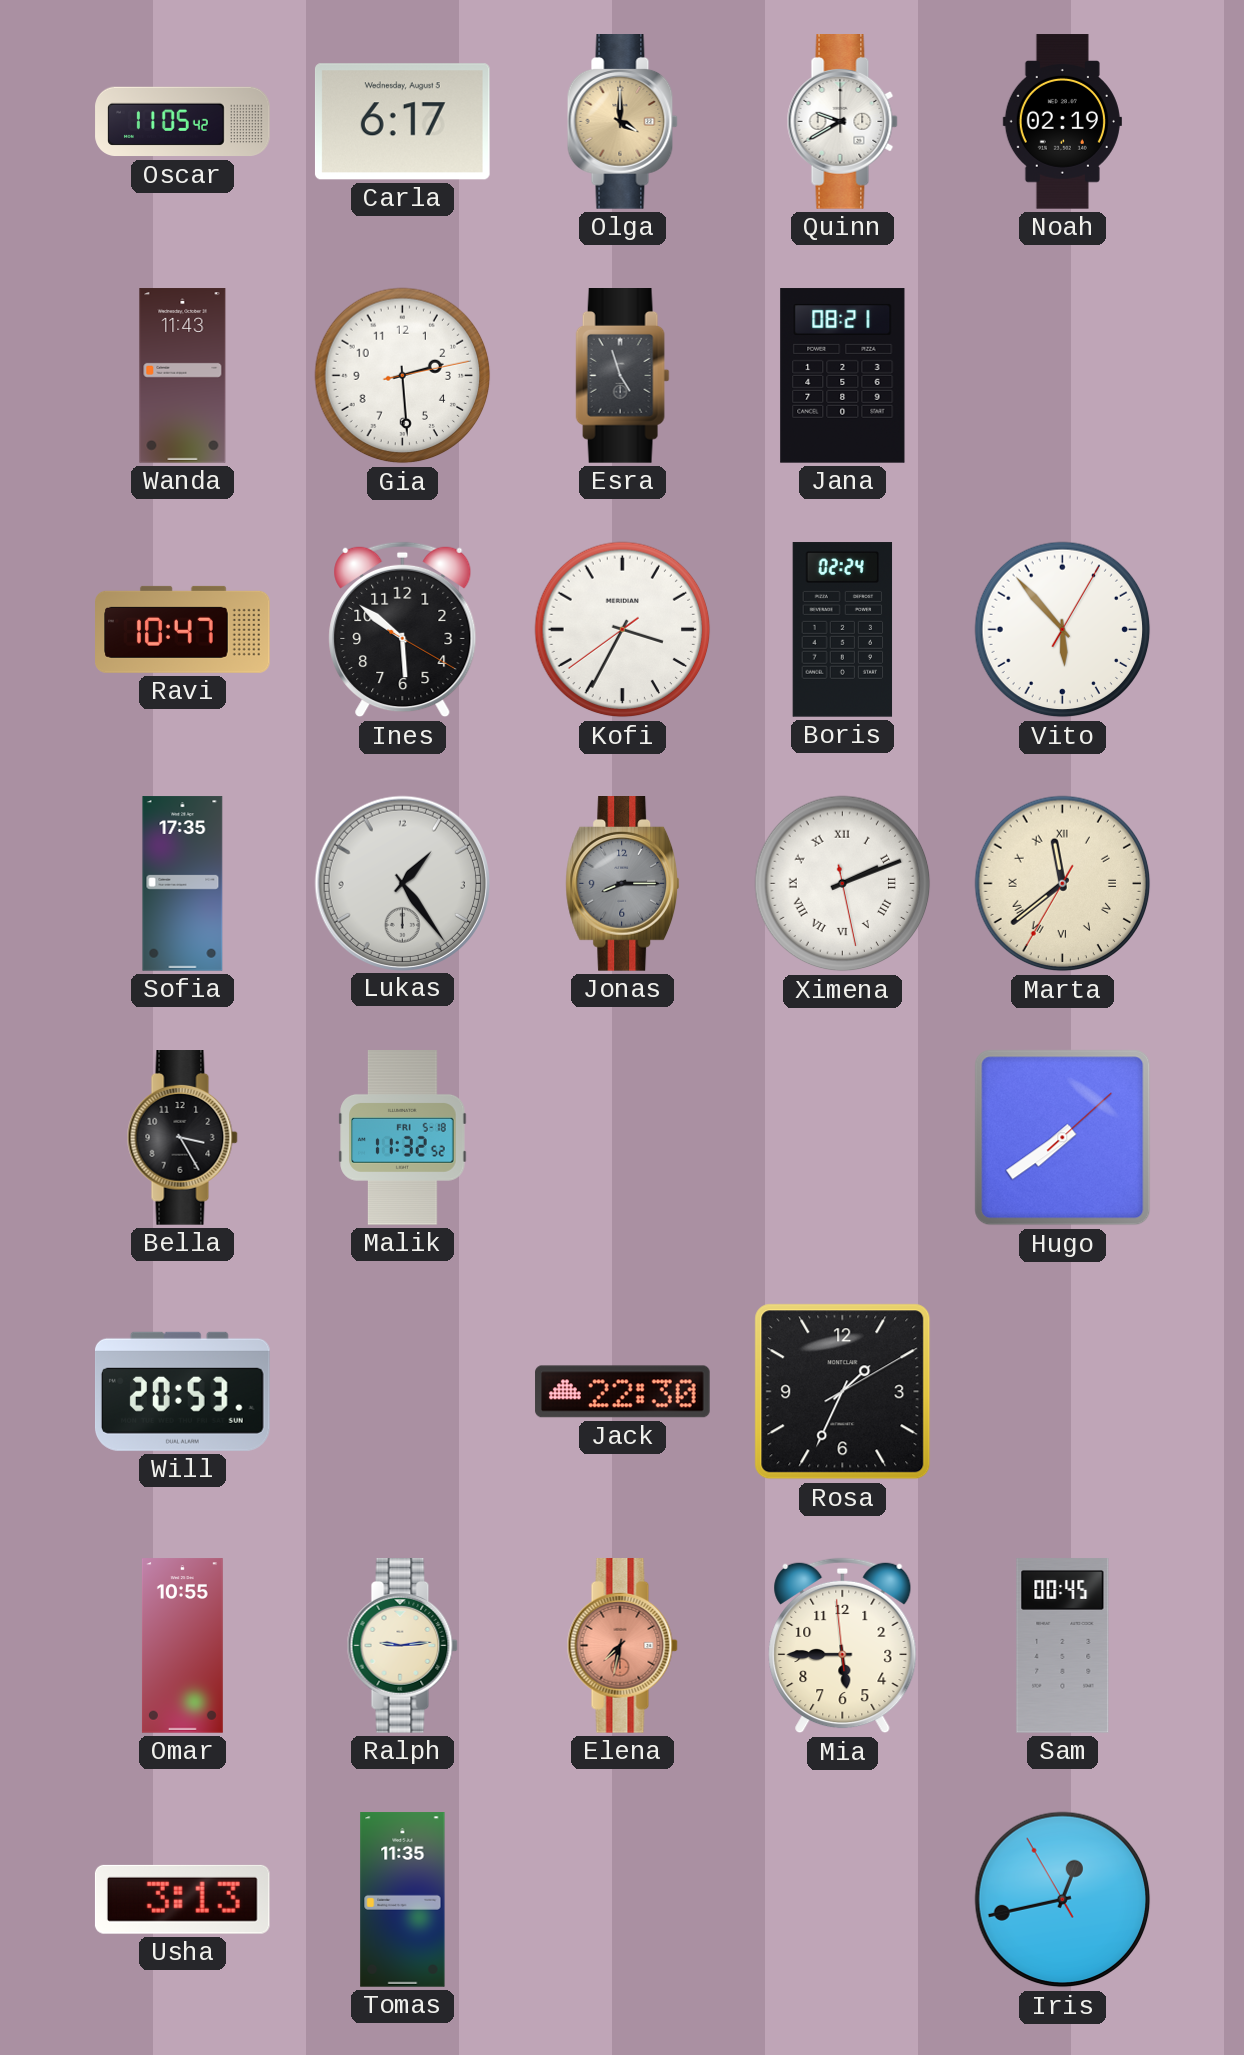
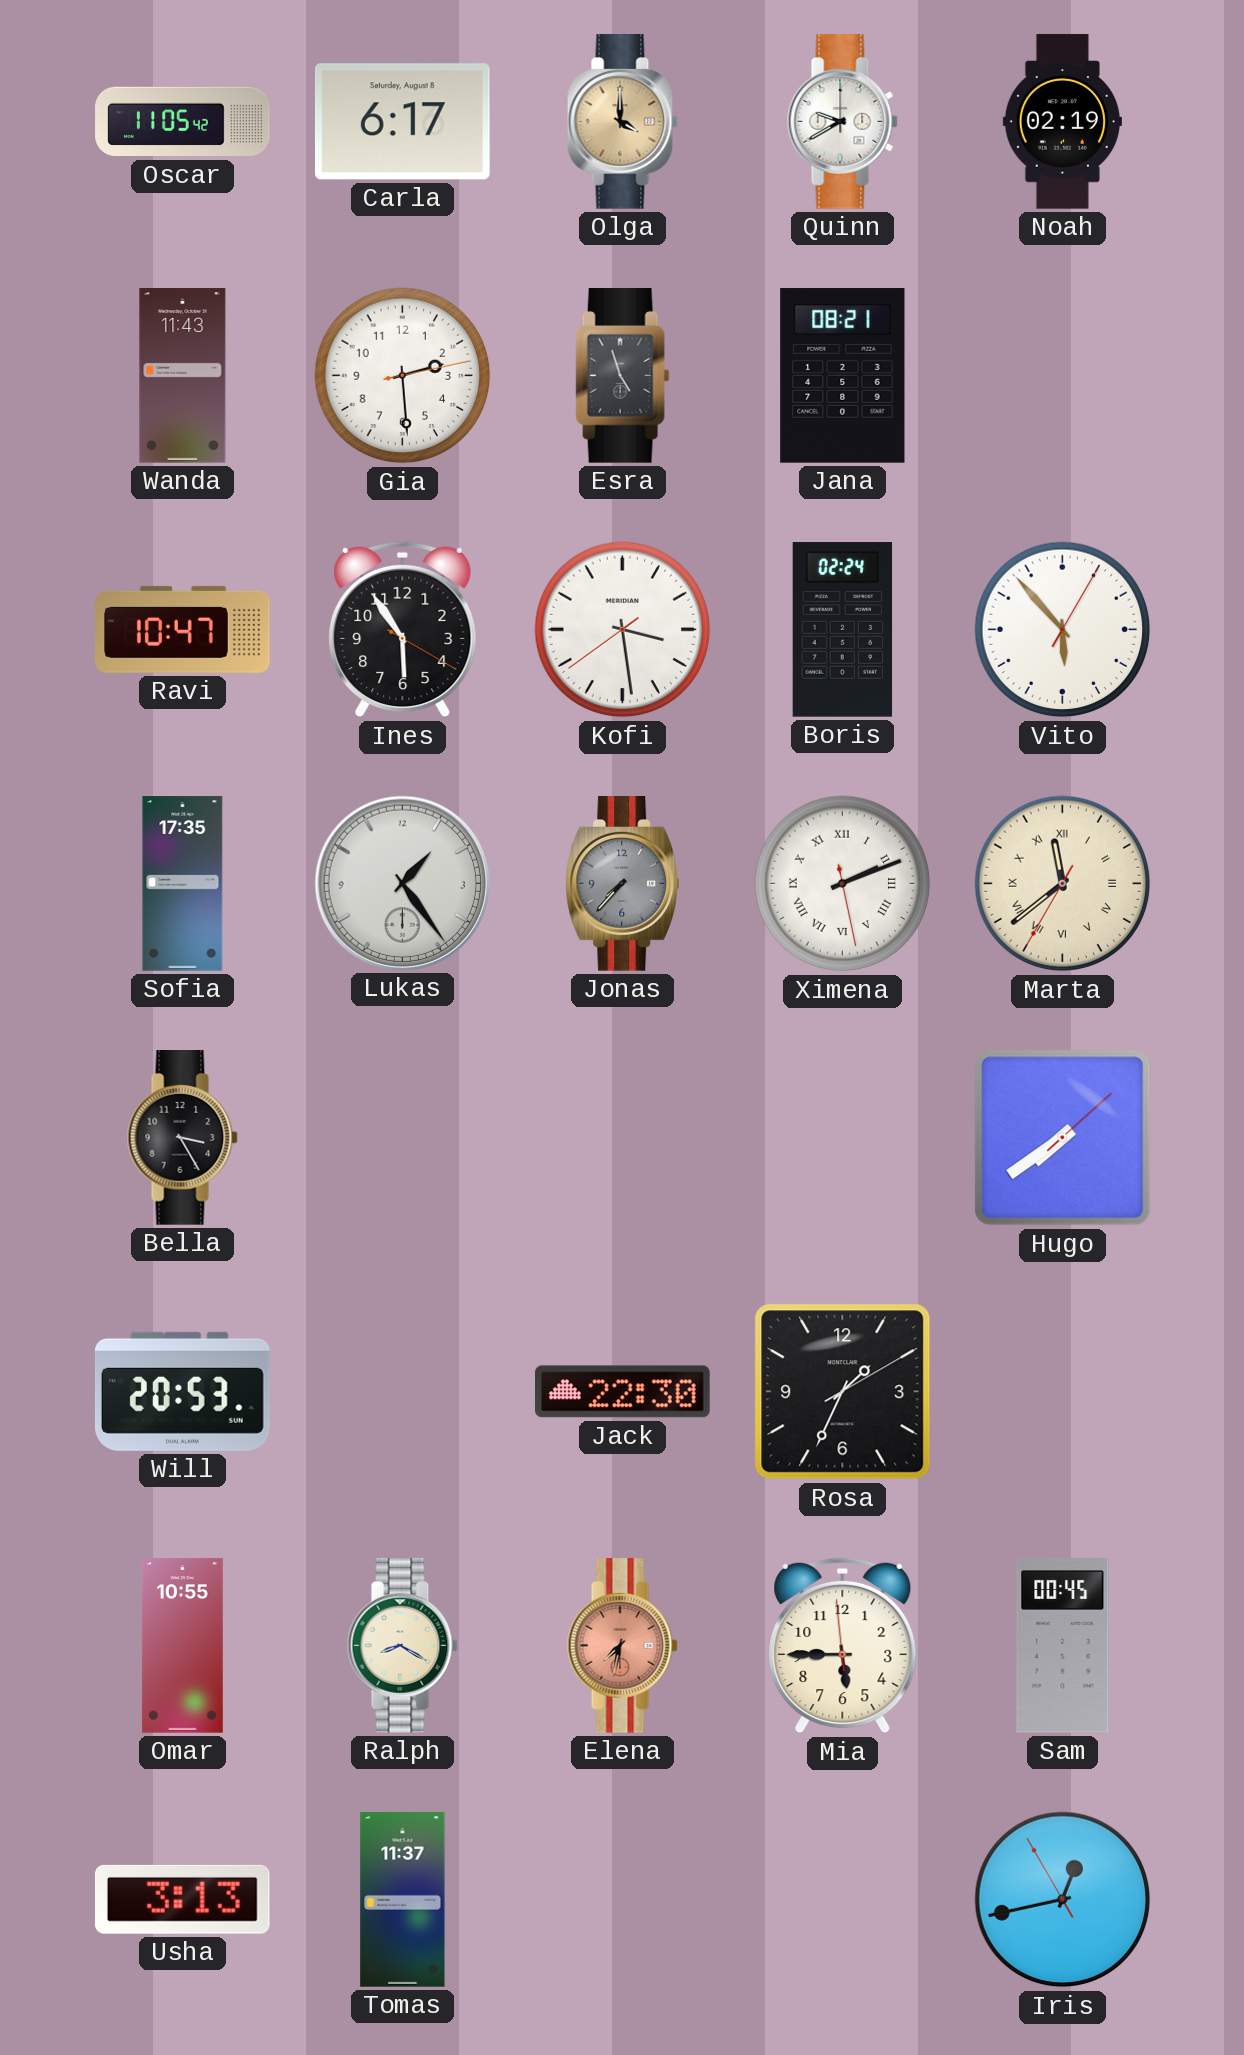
Carla date: Wednesday, August 5 -> Saturday, August 8 (402, 122)
Ines: 5:51 -> 5:54 (403, 630)
Kofi: 3:34 -> 3:28 (623, 630)
Jonas: 8:15 -> 7:37 (623, 884)
Malik: 11:32 -> none (403, 1138)
Ralph: 9:14 -> 8:20 (402, 1646)
Tomas: 11:35 -> 11:37 (403, 1900)
